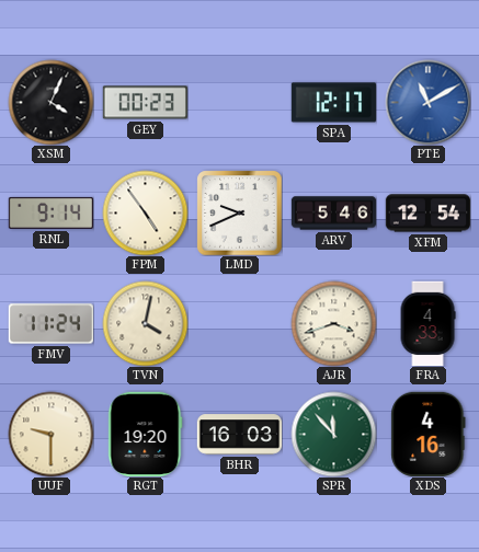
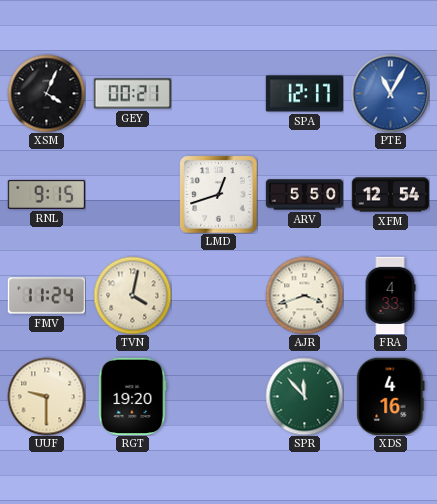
GEY: 00:23 -> 00:21 (132, 94)
PTE: 11:10 -> 11:05 (390, 93)
RNL: 9:14 -> 9:15 (46, 194)
FPM: 4:54 -> none (145, 212)
LMD: 9:41 -> 12:42 (218, 194)
ARV: 5:46 -> 5:50 (304, 195)
BHR: 16:03 -> none (239, 435)
